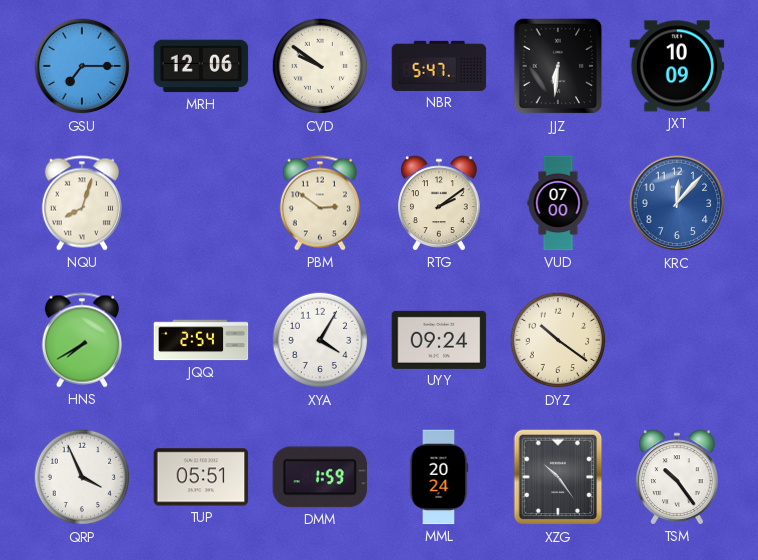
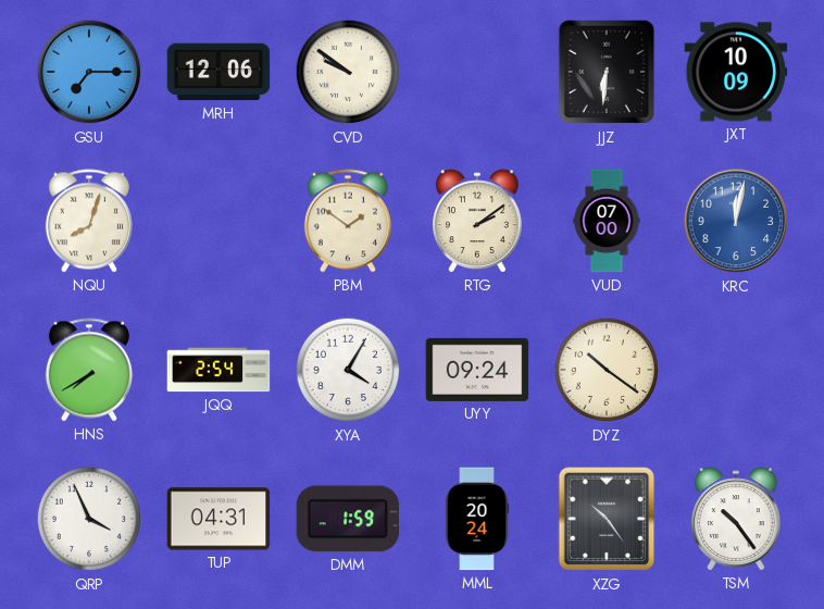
NBR: 5:47 -> none (439, 66)
PBM: 2:51 -> 1:51 (348, 221)
KRC: 12:07 -> 12:02 (736, 221)
TUP: 05:51 -> 04:31 (219, 519)
